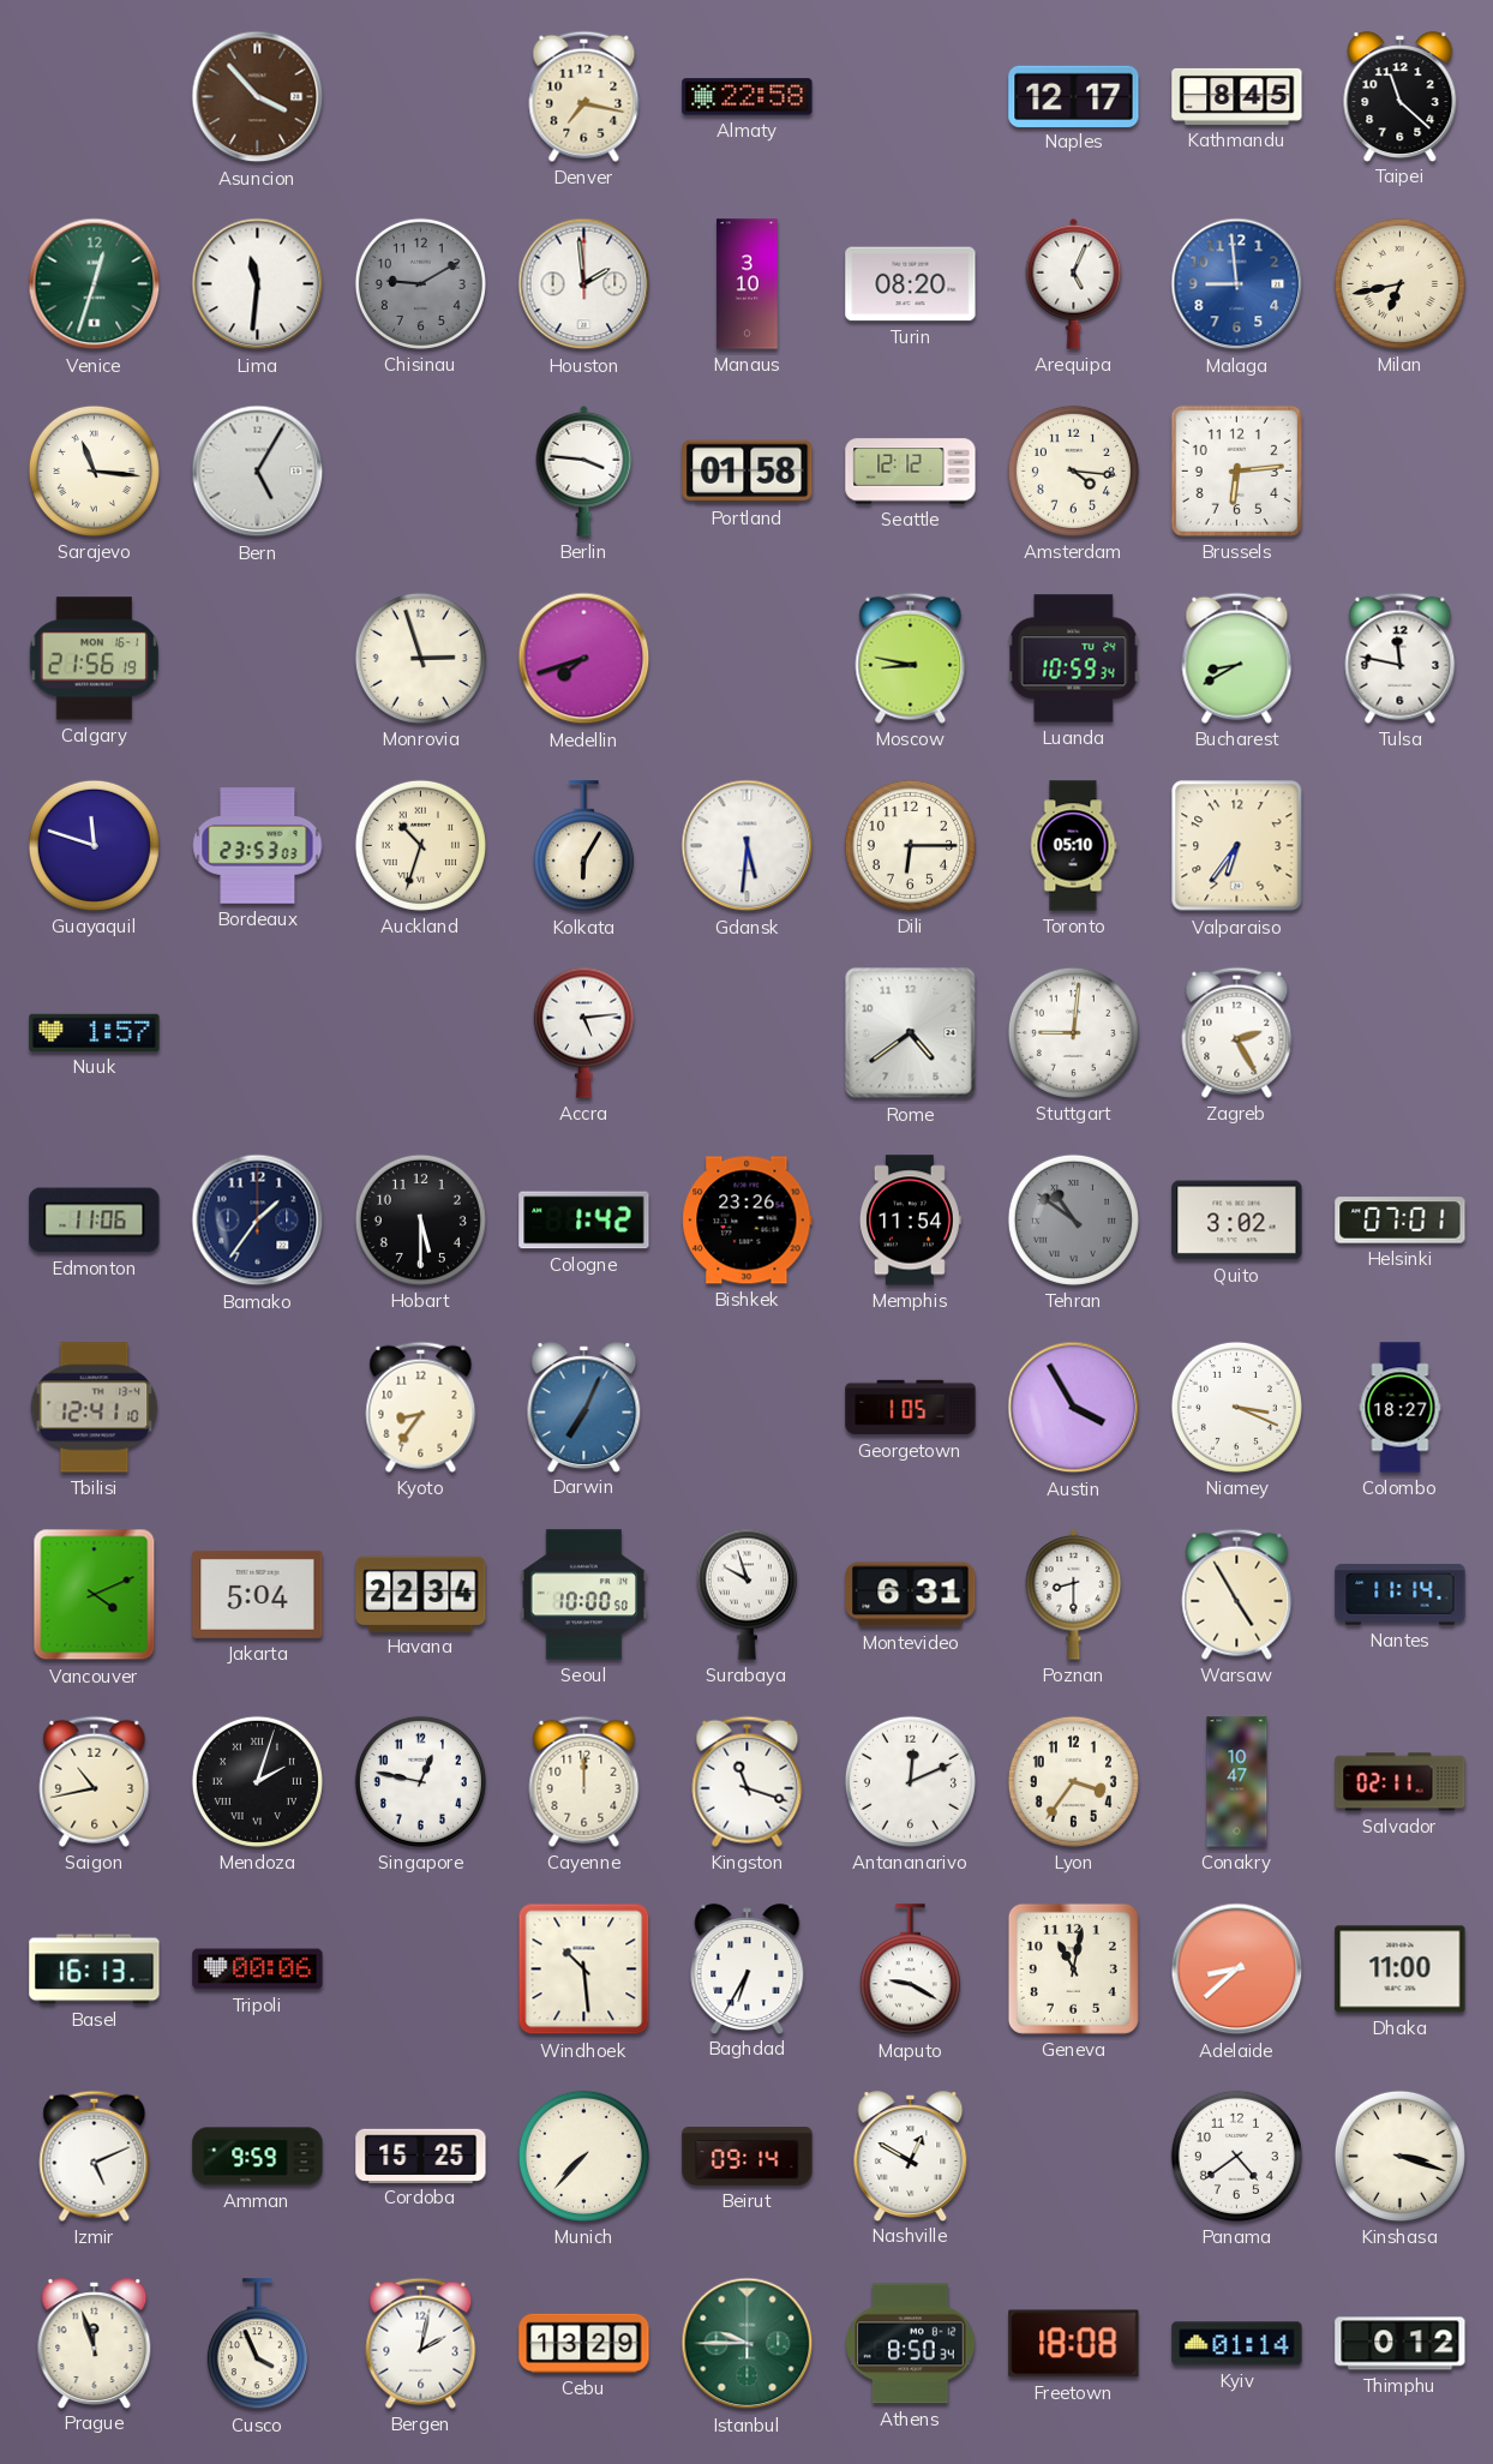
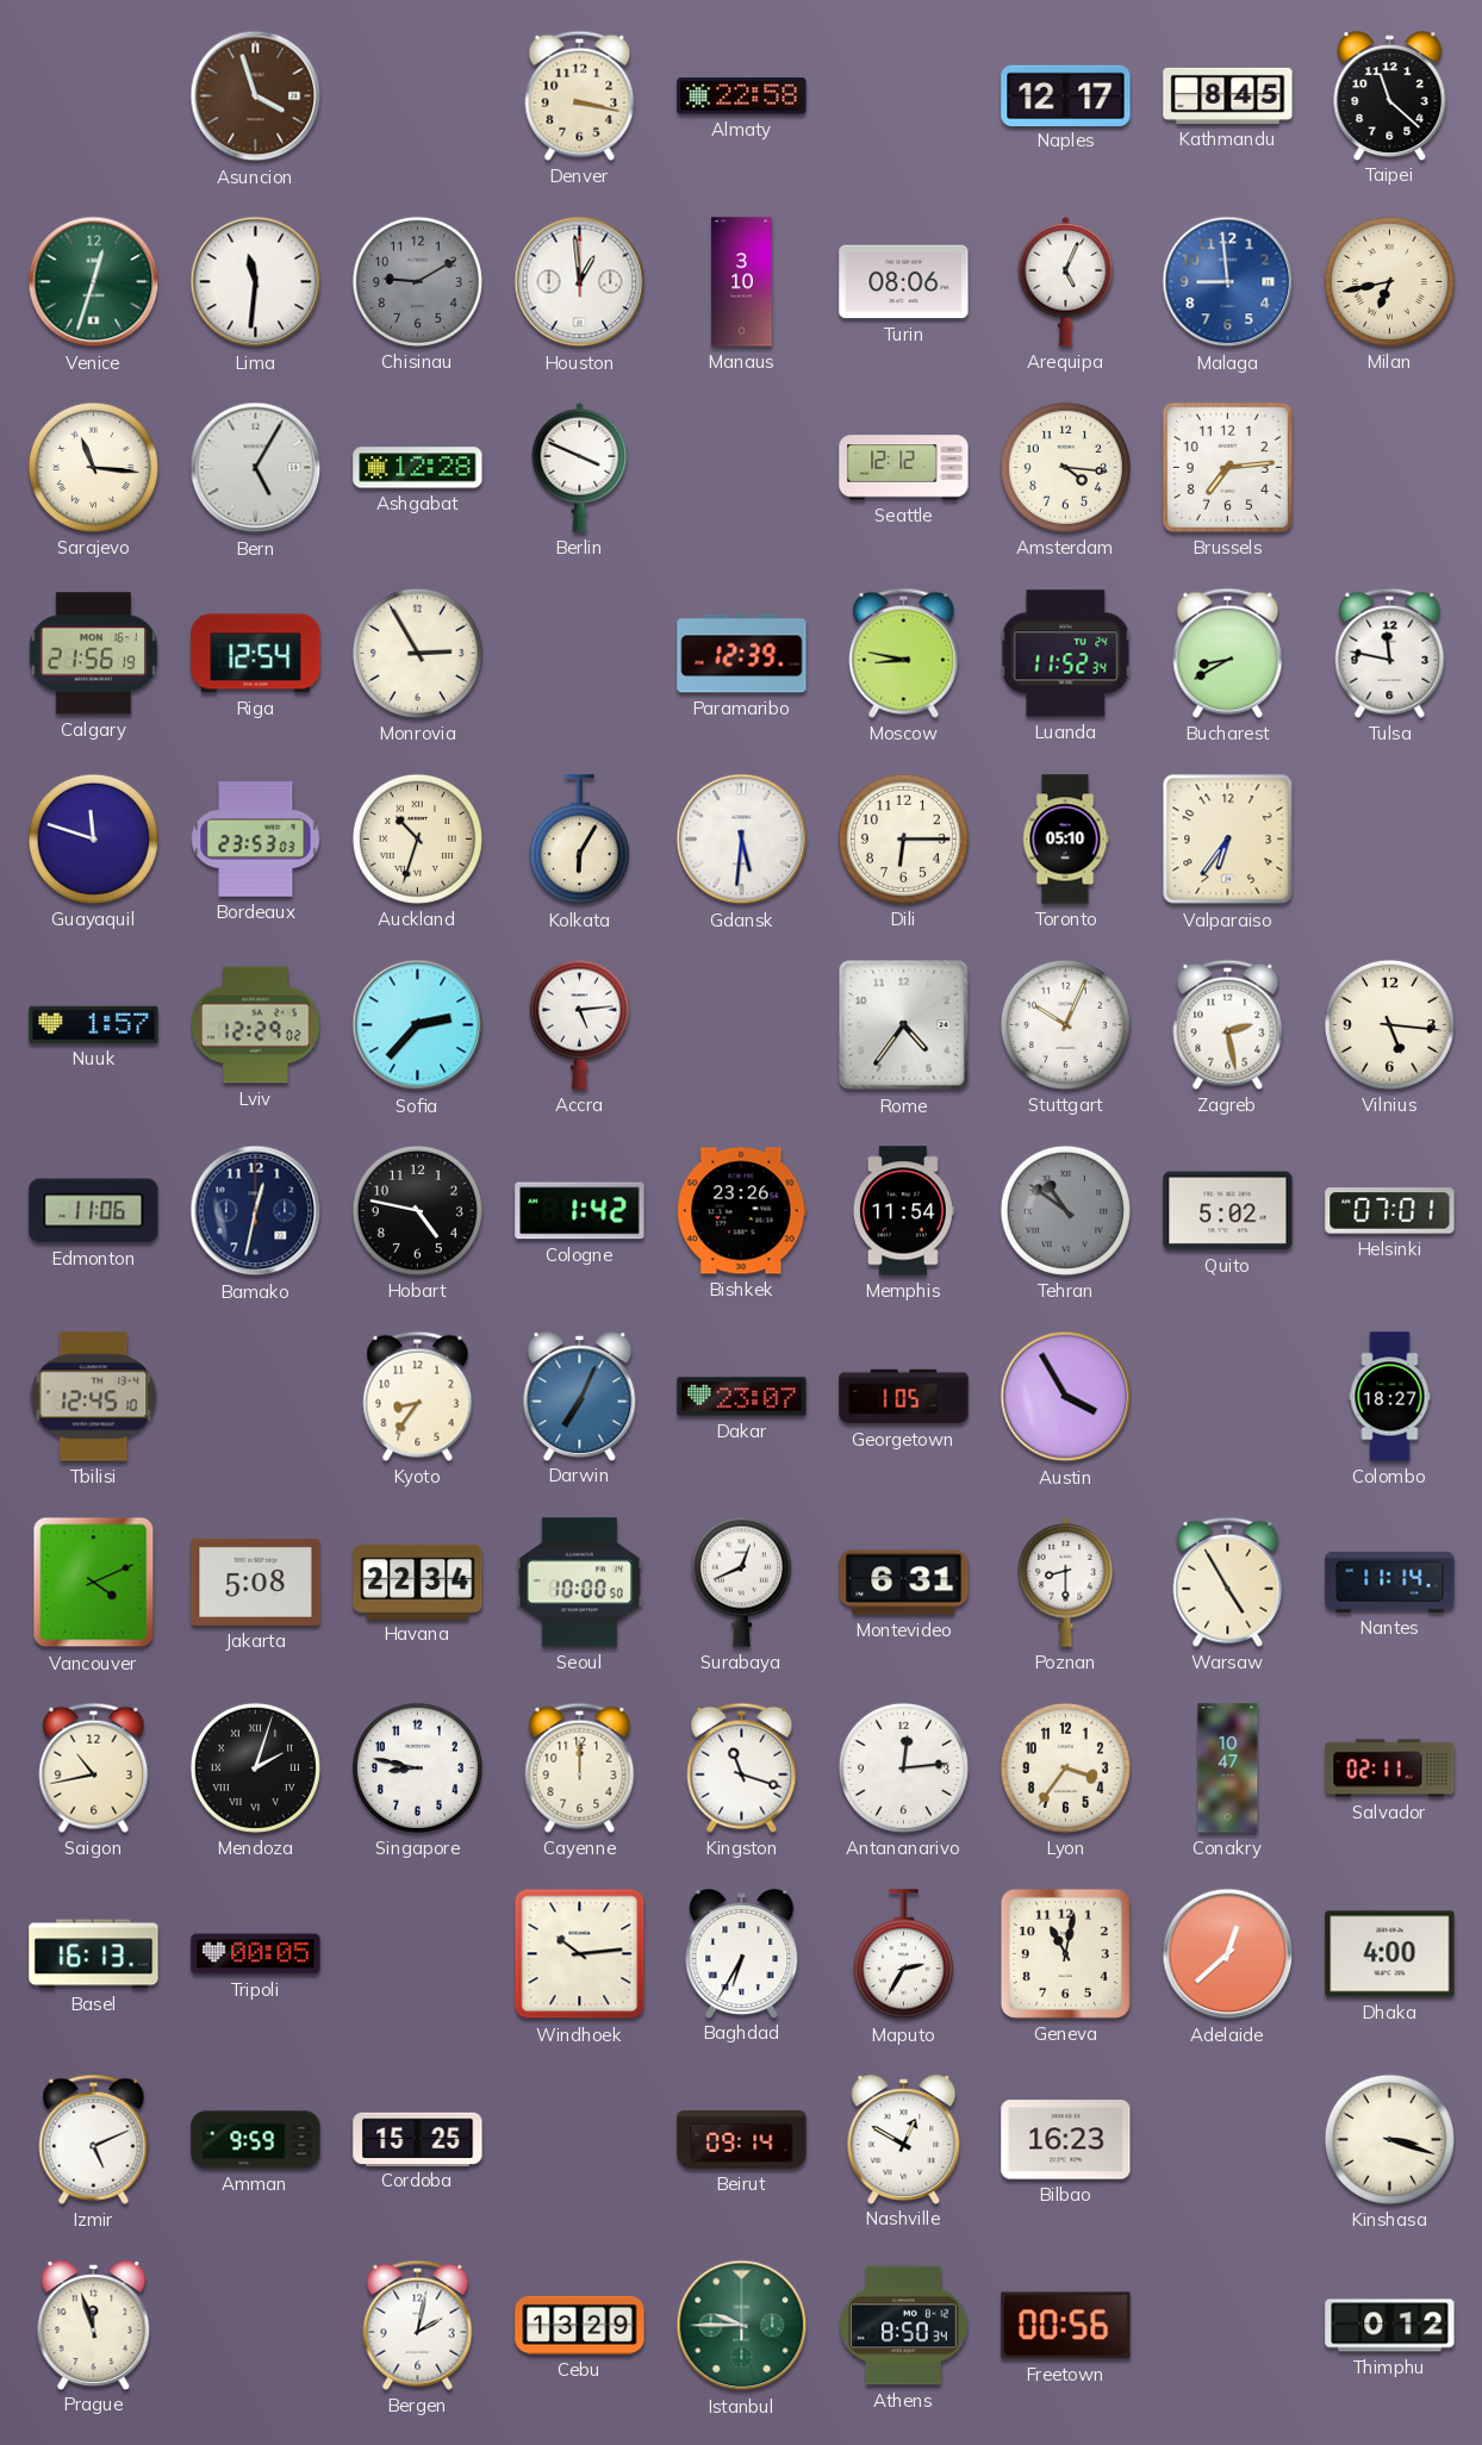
Asuncion: 3:53 -> 3:57 (256, 96)
Denver: 7:17 -> 3:17 (580, 95)
Houston: 1:59 -> 12:59 (580, 282)
Turin: 08:20 -> 08:06 (904, 282)
Ashgabat: none -> 12:28 (418, 468)
Berlin: 3:46 -> 3:49 (580, 467)
Portland: 01:58 -> none (748, 472)
Brussels: 6:14 -> 7:14 (1227, 467)
Riga: none -> 12:54 (256, 654)
Monrovia: 2:57 -> 2:55 (417, 653)
Medellin: 7:42 -> none (584, 659)
Paramaribo: none -> 12:39 (742, 654)
Luanda: 10:59 -> 11:52 (1066, 654)
Lviv: none -> 12:29 (256, 1025)
Sofia: none -> 2:37 (418, 1025)
Rome: 4:39 -> 4:36 (904, 1025)
Stuttgart: 9:01 -> 10:04 (1065, 1024)
Zagreb: 2:25 -> 2:28 (1228, 1024)
Vilnius: none -> 5:16 (1389, 1024)
Bamako: 1:36 -> 12:32 (256, 1211)
Hobart: 5:30 -> 4:47 (417, 1210)
Quito: 3:02 -> 5:02 (1228, 1211)
Tbilisi: 12:41 -> 12:45 (94, 1397)
Dakar: none -> 23:07 (742, 1397)
Niamey: 3:19 -> none (1236, 1407)
Jakarta: 5:04 -> 5:08 (256, 1582)
Surabaya: 9:57 -> 12:41 (741, 1582)
Singapore: 12:47 -> 8:47 (417, 1767)
Antananarivo: 12:11 -> 12:14 (903, 1767)
Tripoli: 00:06 -> 00:05 (256, 1954)
Windhoek: 10:29 -> 10:14 (580, 1954)
Maputo: 9:20 -> 2:35 (903, 1954)
Adelaide: 8:38 -> 12:38 (1228, 1954)
Dhaka: 11:00 -> 4:00 (1390, 1954)
Munich: 7:37 -> none (583, 2156)
Bilbao: none -> 16:23 (1066, 2140)
Panama: 4:39 -> none (1236, 2156)
Cusco: 3:56 -> none (257, 2344)
Freetown: 18:08 -> 00:56 (1066, 2326)
Kyiv: 01:14 -> none (1237, 2344)
